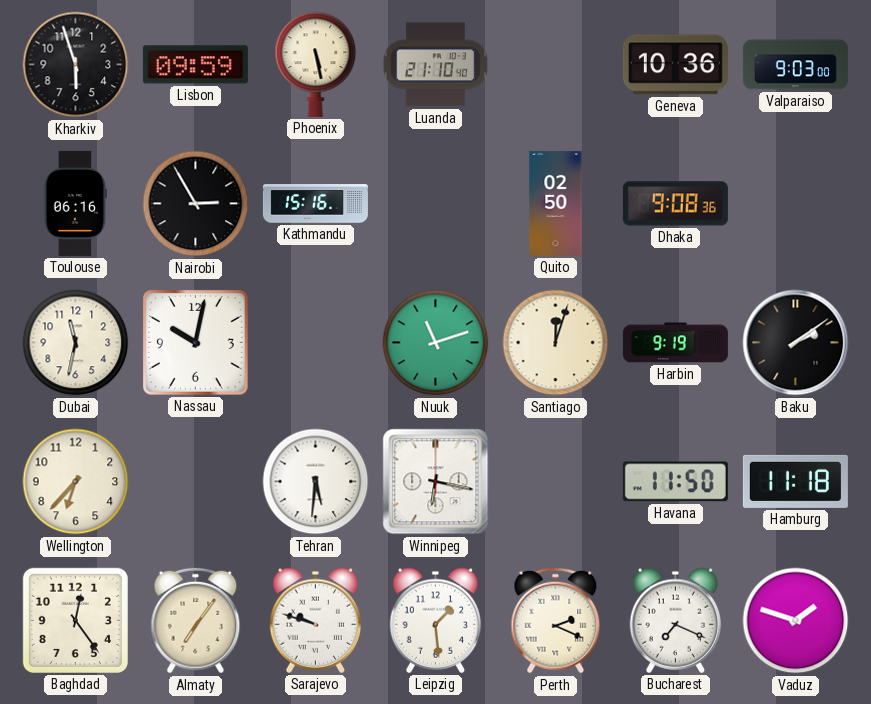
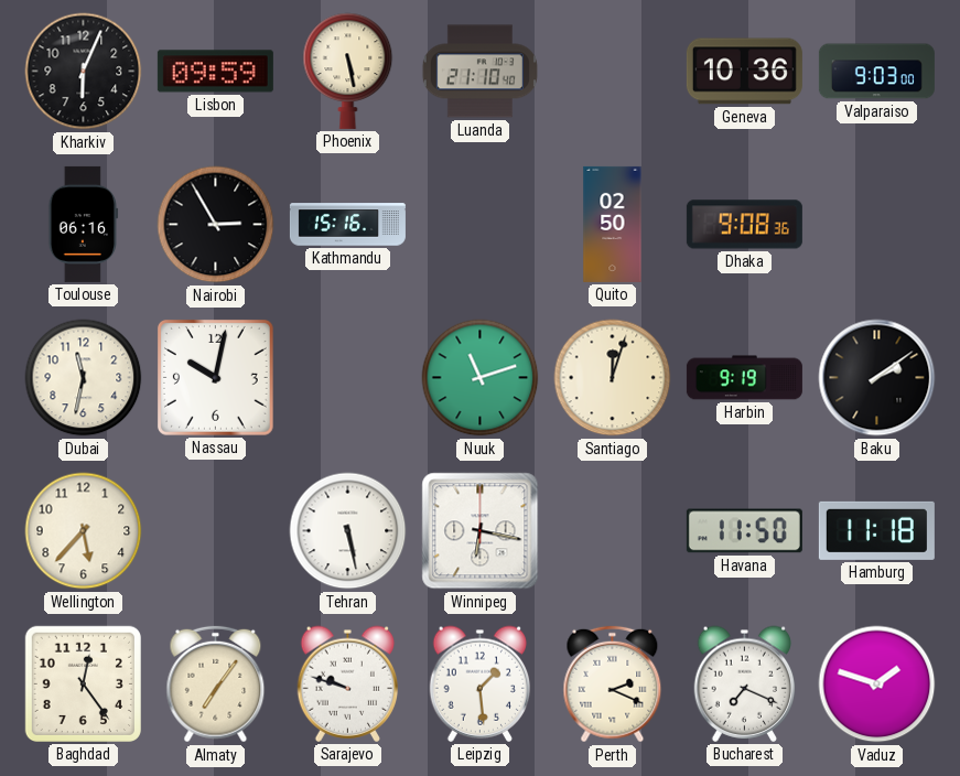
Kharkiv: 5:57 -> 6:04 (84, 72)
Wellington: 6:37 -> 5:37 (84, 531)
Tehran: 5:31 -> 5:28 (348, 531)
